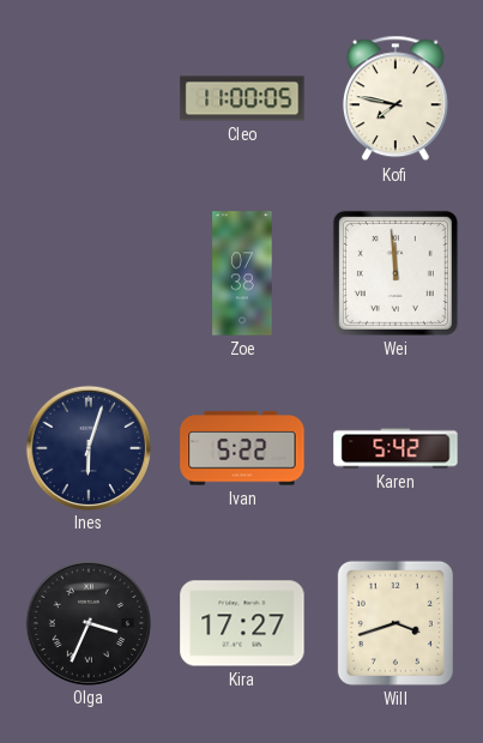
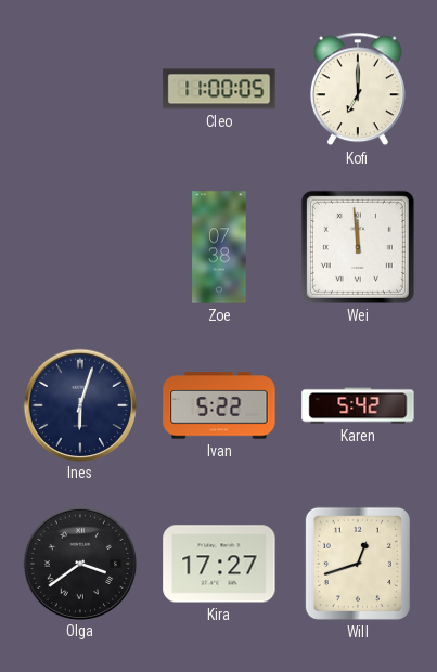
Kofi: 7:47 -> 7:00 (358, 89)
Olga: 3:34 -> 3:39 (79, 563)
Will: 3:42 -> 12:42 (358, 564)
